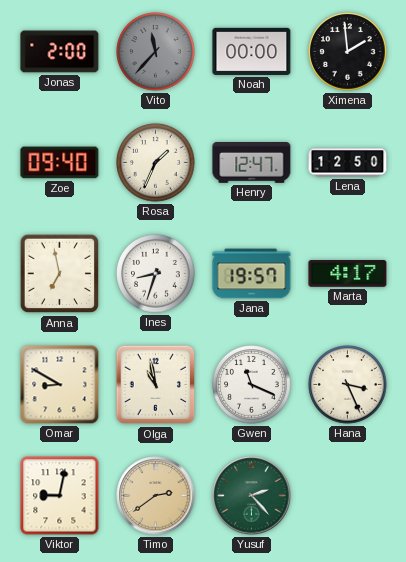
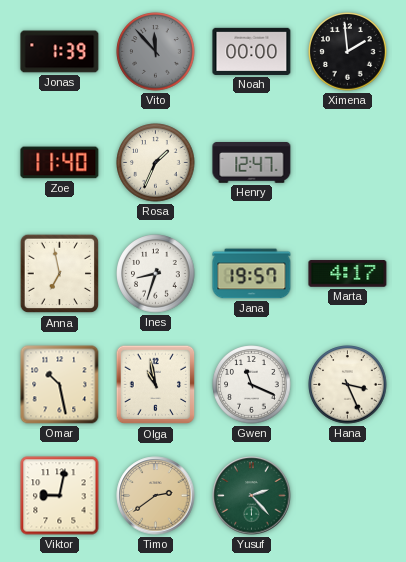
Jonas: 2:00 -> 1:39 (60, 52)
Vito: 11:37 -> 11:53 (156, 52)
Zoe: 09:40 -> 11:40 (60, 163)
Lena: 12:50 -> none (348, 163)
Omar: 8:50 -> 10:28 (60, 385)
